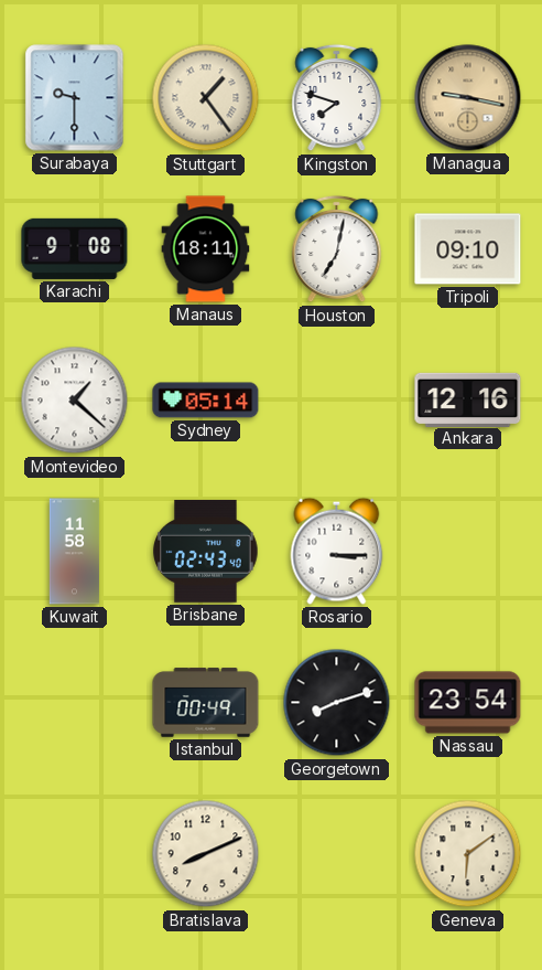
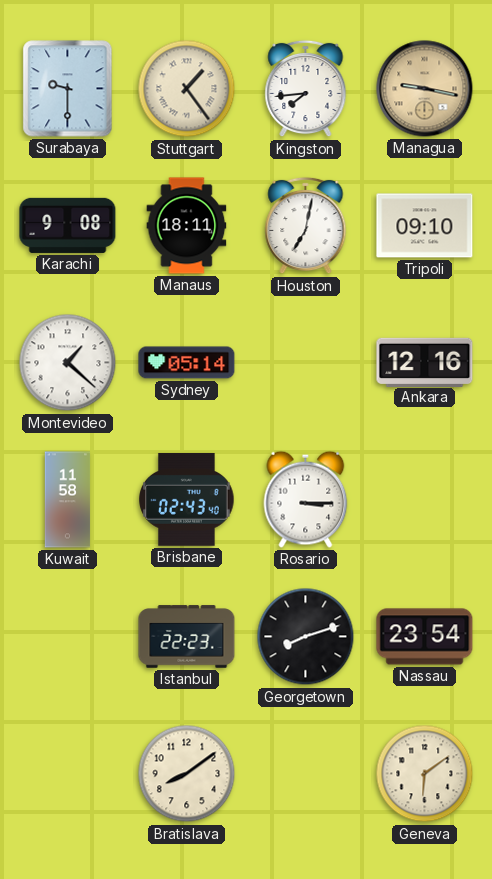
Kingston: 7:48 -> 7:44 (306, 89)
Istanbul: 00:49 -> 22:23 (187, 637)
Bratislava: 8:11 -> 8:09 (187, 774)
